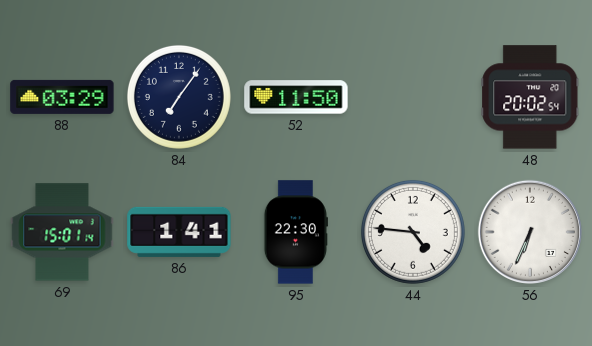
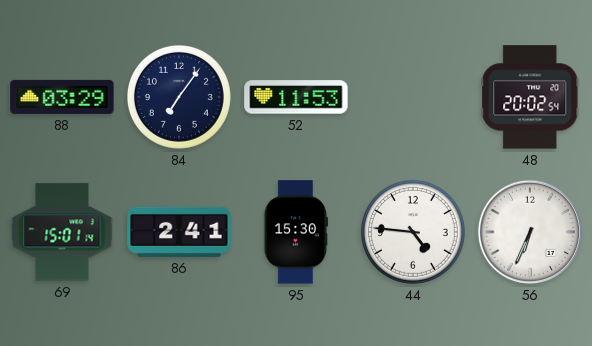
52: 11:50 -> 11:53 (296, 97)
86: 1:41 -> 2:41 (179, 232)
95: 22:30 -> 15:30 (296, 232)
